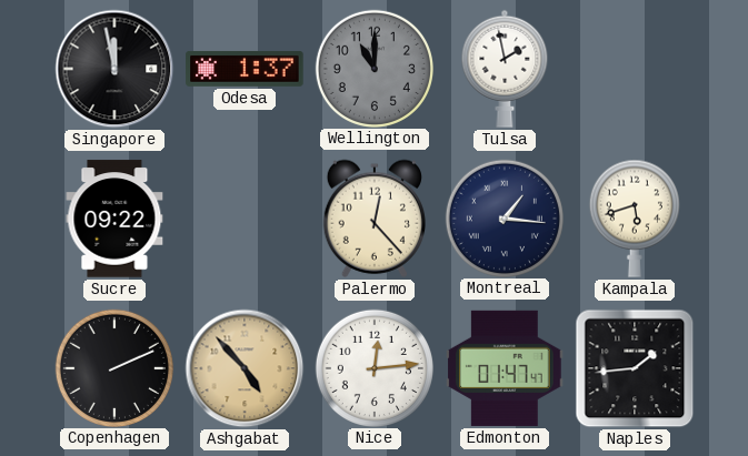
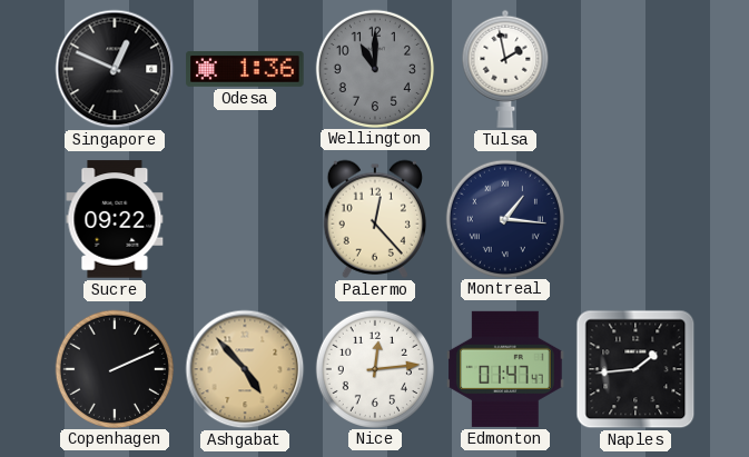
Singapore: 11:58 -> 12:49 (115, 69)
Odesa: 1:37 -> 1:36 (245, 69)
Kampala: 5:42 -> none (635, 219)
